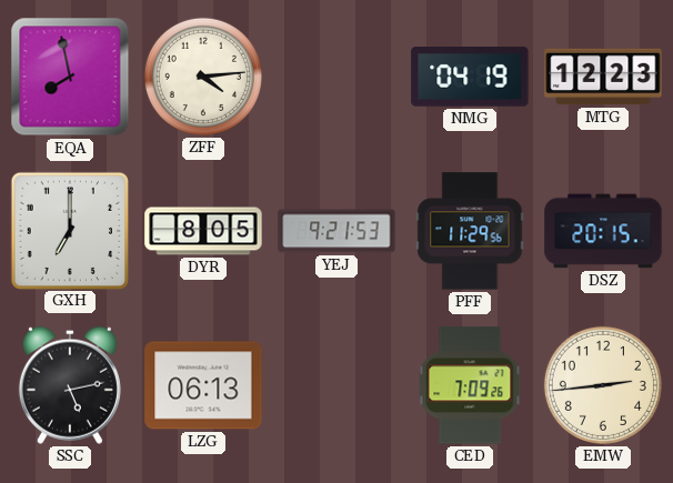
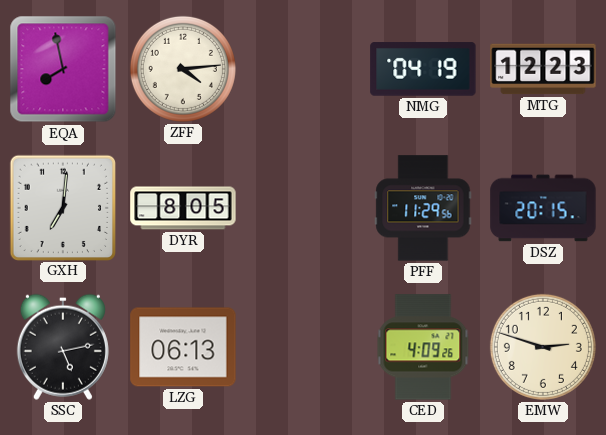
GXH: 7:00 -> 7:01 (62, 207)
YEJ: 9:21 -> none (336, 231)
CED: 7:09 -> 4:09 (423, 347)
EMW: 2:44 -> 2:48 (543, 347)
